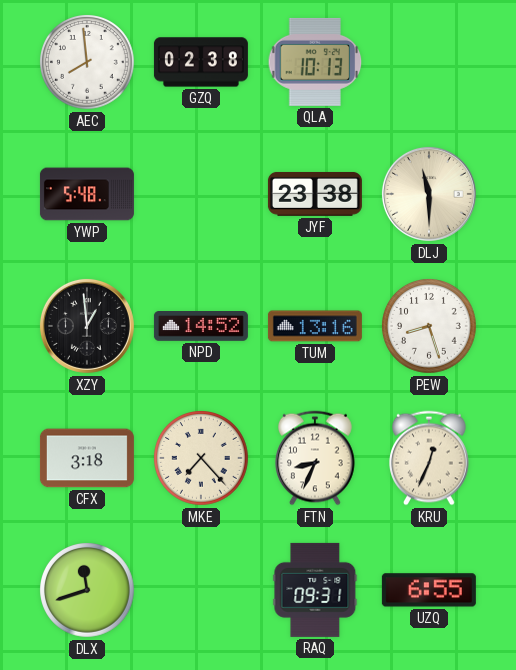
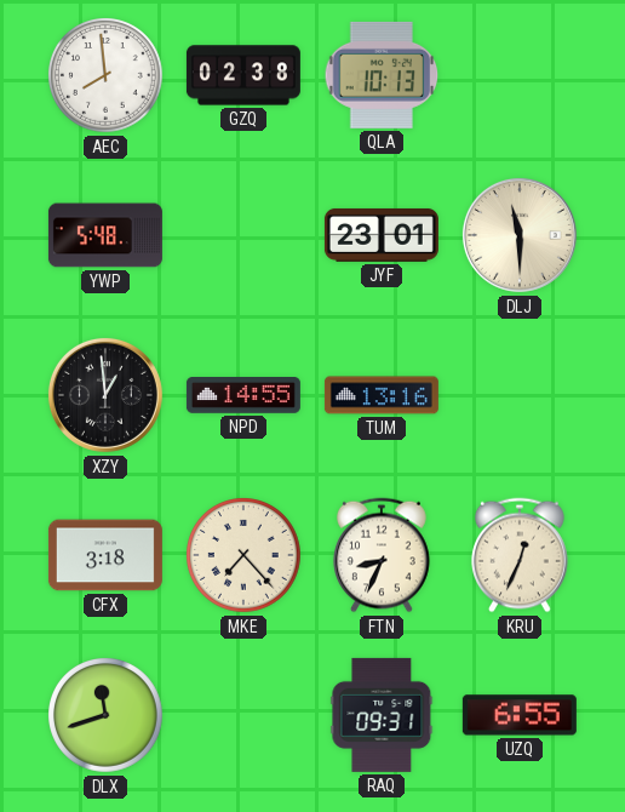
JYF: 23:38 -> 23:01 (382, 235)
NPD: 14:52 -> 14:55 (243, 396)
PEW: 8:27 -> none (430, 327)
